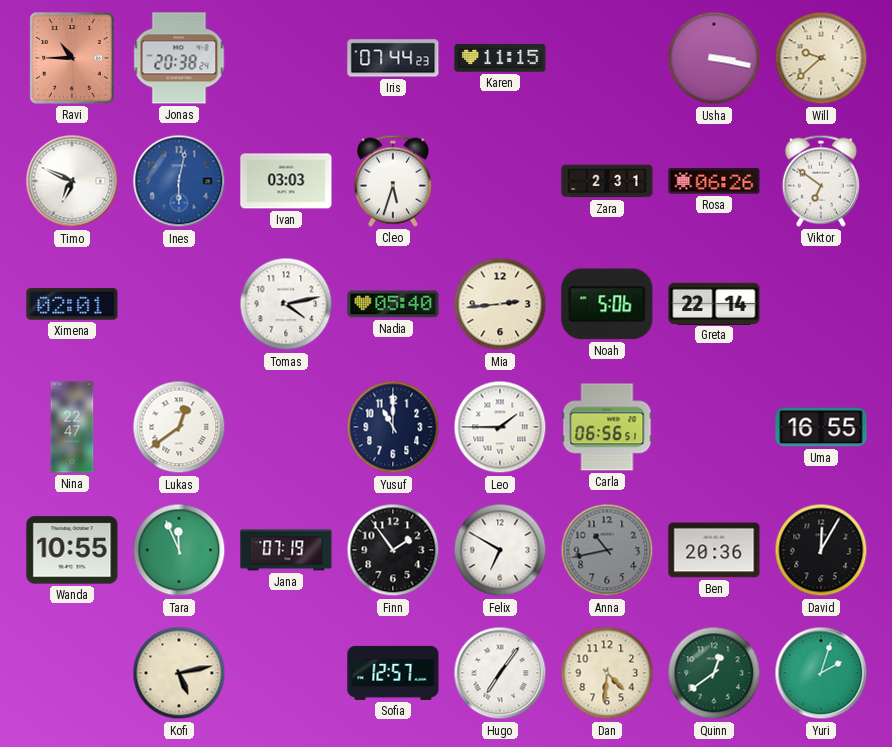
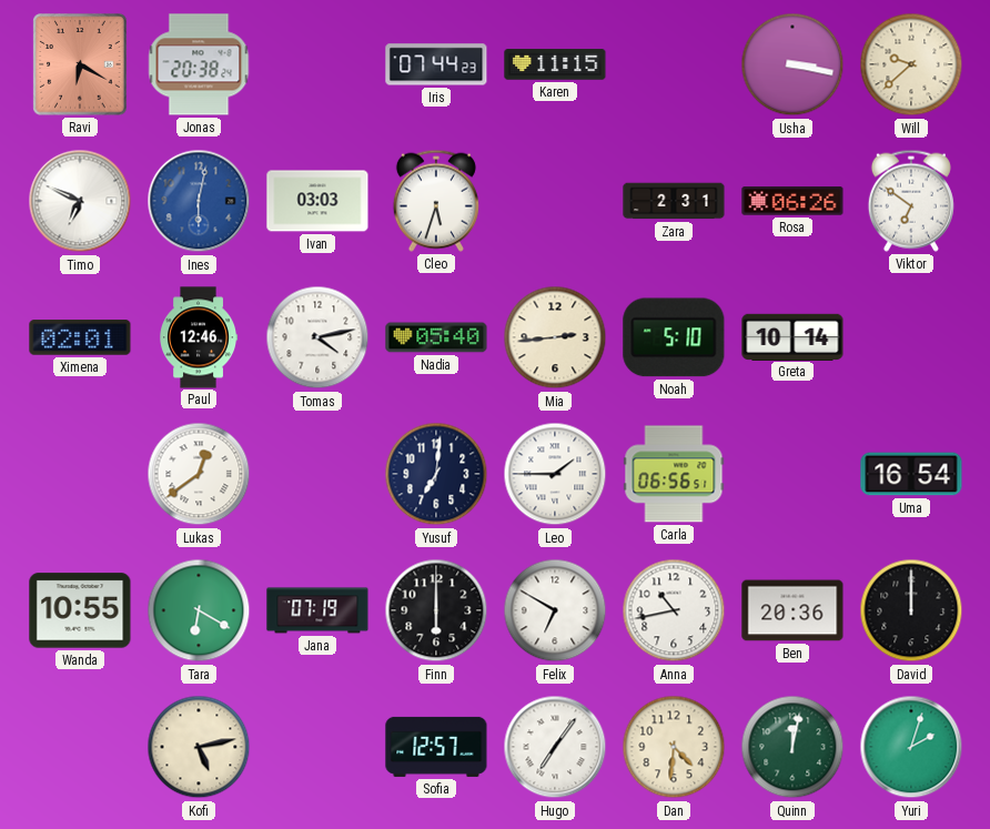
Ravi: 10:45 -> 6:20 (80, 64)
Paul: none -> 12:46 (200, 337)
Noah: 5:06 -> 5:10 (674, 337)
Greta: 22:14 -> 10:14 (792, 336)
Nina: 22:47 -> none (72, 427)
Yusuf: 11:00 -> 7:01 (436, 474)
Uma: 16:55 -> 16:54 (911, 474)
Tara: 11:56 -> 6:20 (199, 610)
Finn: 1:54 -> 6:00 (436, 610)
Anna dial: grey -> white (674, 610)
David: 12:05 -> 12:00 (911, 610)
Quinn: 12:39 -> 12:02 (792, 747)
